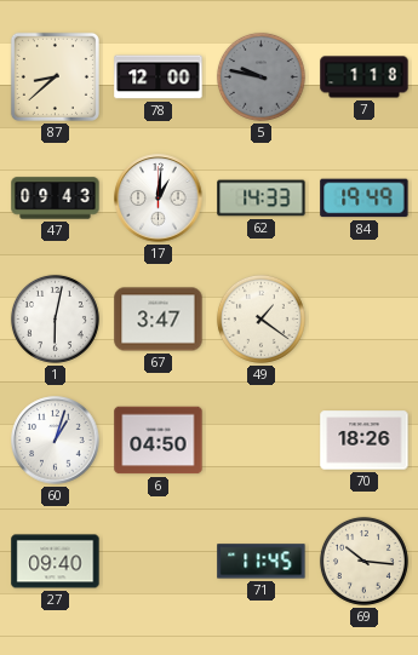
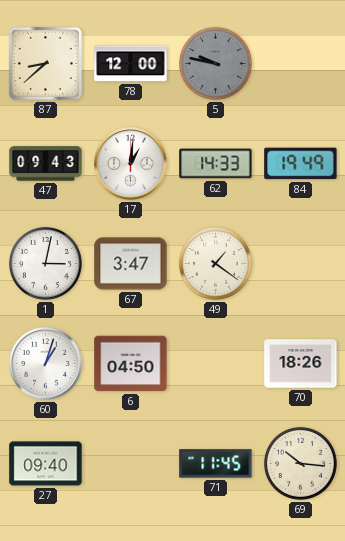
7: 1:18 -> none (365, 77)
1: 6:02 -> 3:02 (45, 263)
